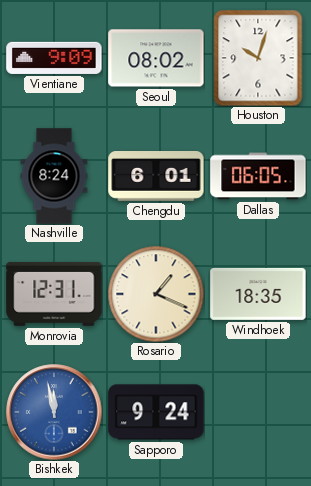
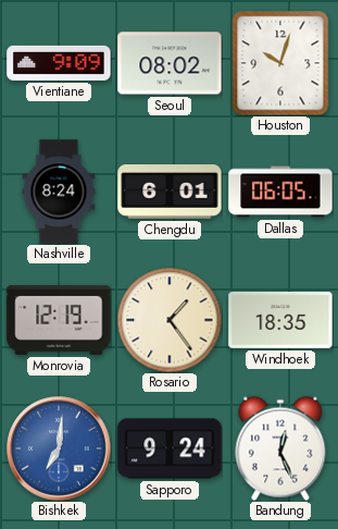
Monrovia: 12:31 -> 12:19 (59, 320)
Rosario: 1:19 -> 1:24 (170, 320)
Bishkek: 11:58 -> 7:01 (59, 448)
Bandung: none -> 12:26 (280, 448)
